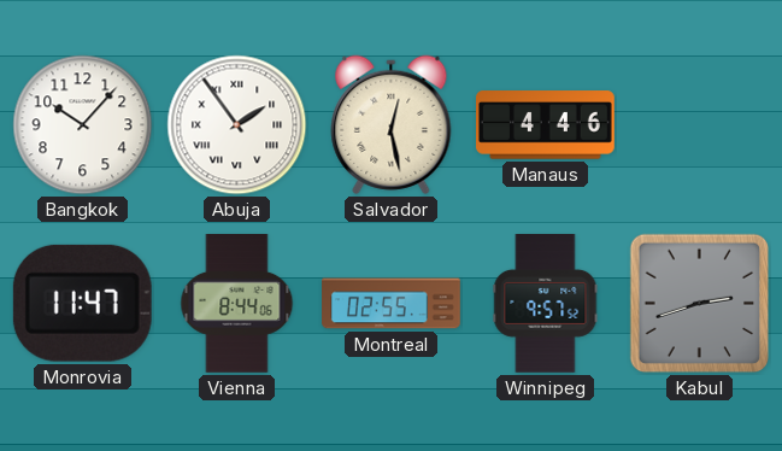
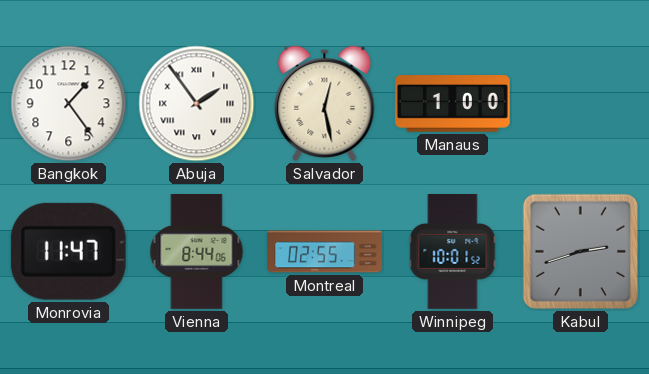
Bangkok: 10:07 -> 1:24 (69, 104)
Manaus: 4:46 -> 1:00 (453, 104)
Winnipeg: 9:57 -> 10:01 (453, 252)
